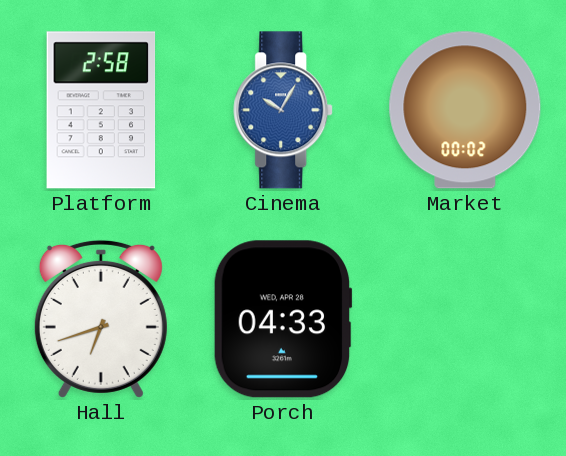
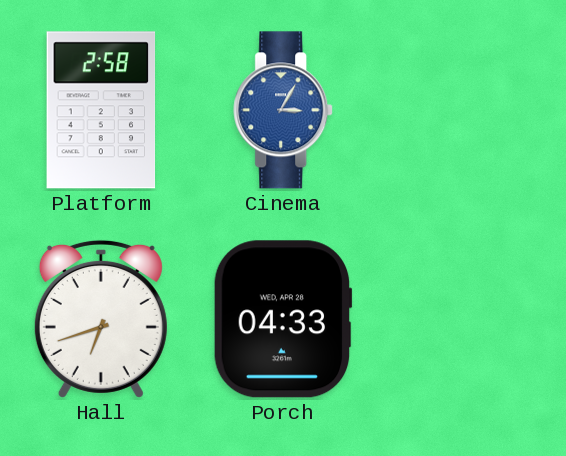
Cinema: 10:05 -> 3:05 (284, 110)
Market: 00:02 -> none (465, 110)
